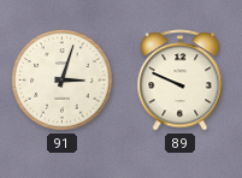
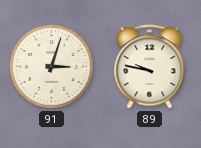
89: 9:49 -> 9:47 (150, 67)
